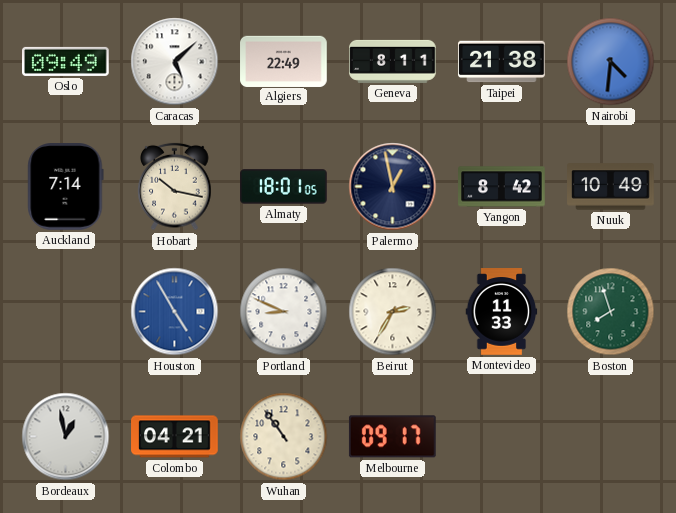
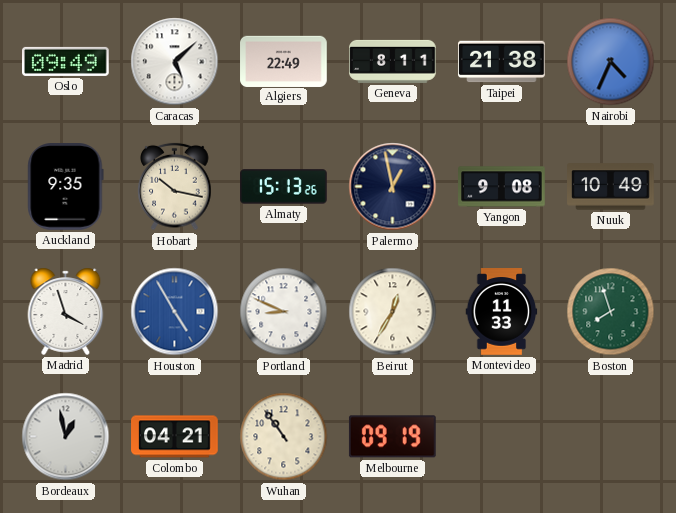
Nairobi: 4:31 -> 4:34 (611, 62)
Auckland: 7:14 -> 9:35 (66, 187)
Almaty: 18:01 -> 15:13 (284, 187)
Yangon: 8:42 -> 9:08 (502, 187)
Madrid: none -> 3:57 (66, 311)
Beirut: 2:35 -> 12:35 (393, 312)
Melbourne: 09:17 -> 09:19 (392, 437)
